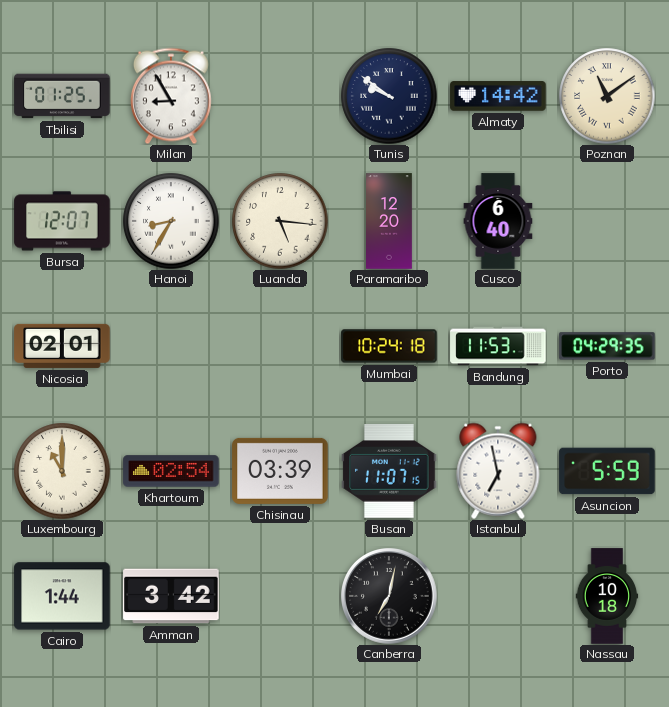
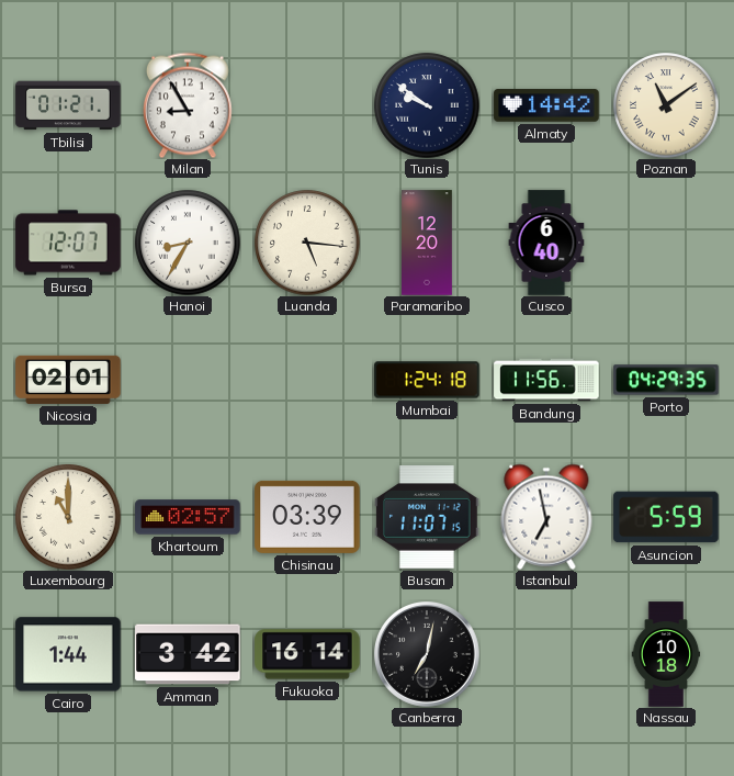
Tbilisi: 01:25 -> 01:21 (68, 105)
Mumbai: 10:24 -> 1:24 (427, 380)
Bandung: 11:53 -> 11:56 (546, 380)
Khartoum: 02:54 -> 02:57 (188, 517)
Fukuoka: none -> 16:14 (307, 654)
